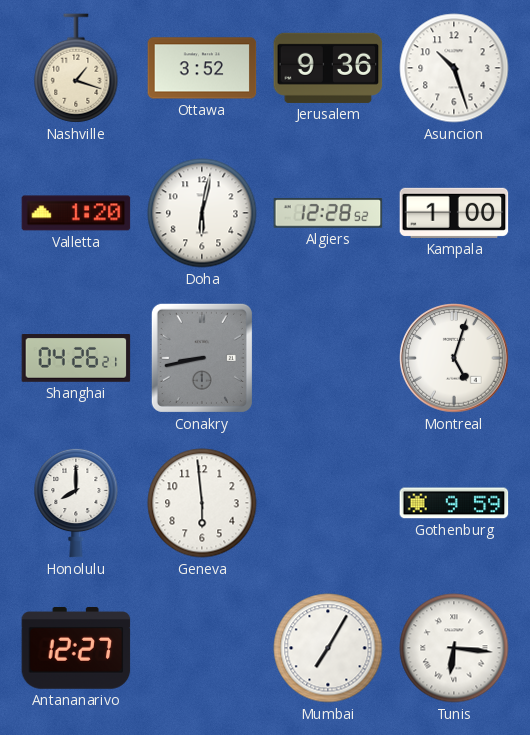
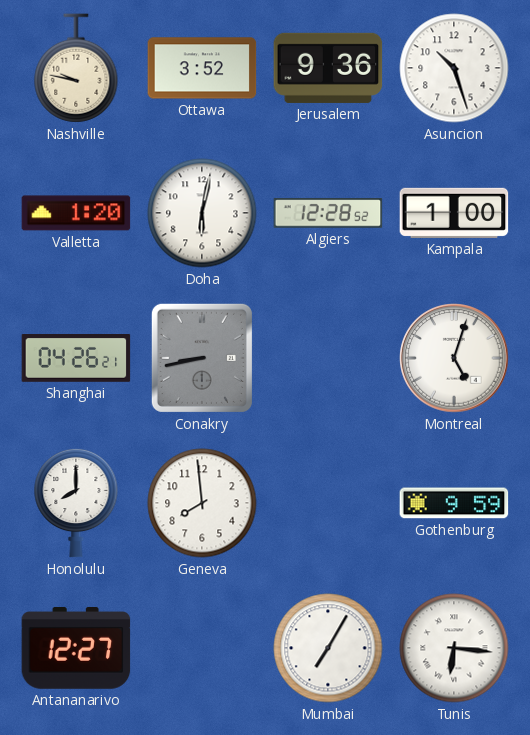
Nashville: 1:18 -> 9:47 (76, 68)
Geneva: 5:59 -> 7:59 (202, 503)
